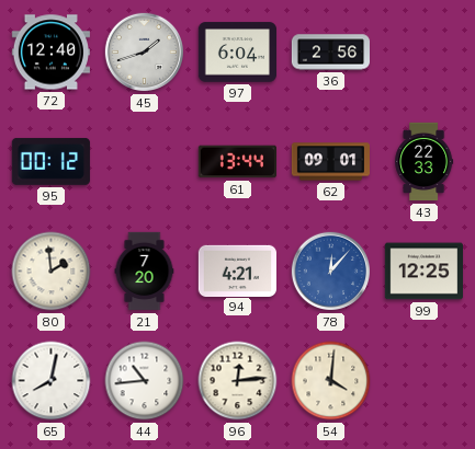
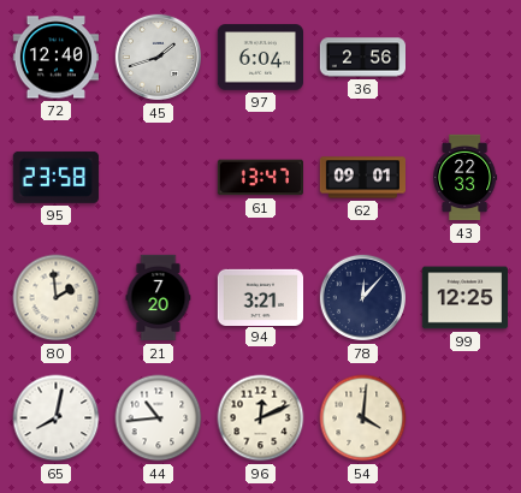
95: 00:12 -> 23:58 (55, 177)
61: 13:44 -> 13:47 (260, 178)
94: 4:21 -> 3:21 (260, 297)
78 dial: blue -> navy (363, 298)
96: 12:14 -> 12:11 (261, 418)
